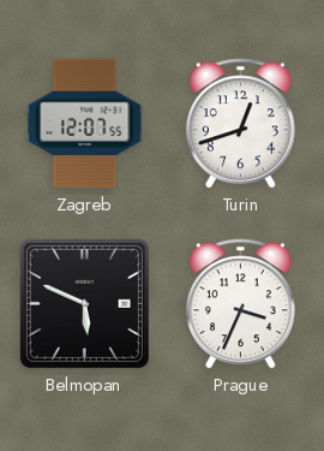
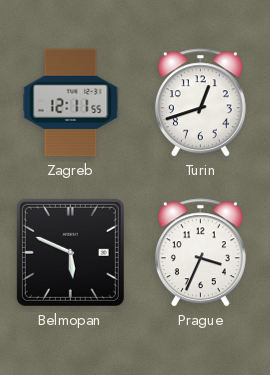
Zagreb: 12:07 -> 12:11 (71, 103)
